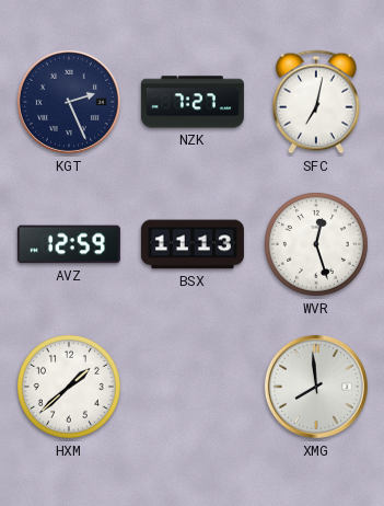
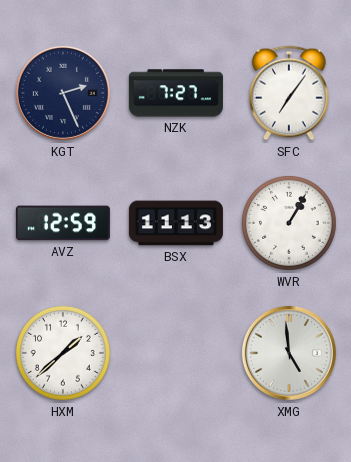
SFC: 7:02 -> 7:06 (289, 93)
WVR: 12:27 -> 1:05 (289, 223)
XMG: 7:59 -> 4:59 (289, 353)
